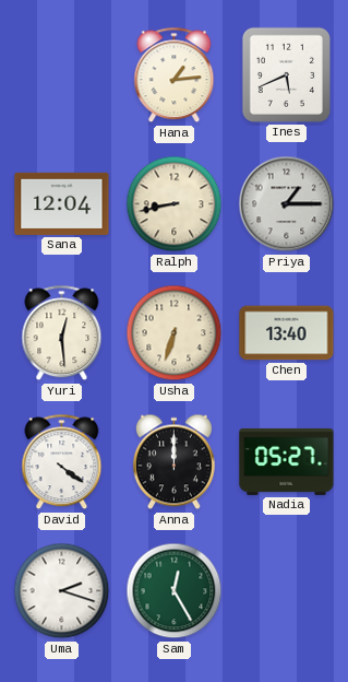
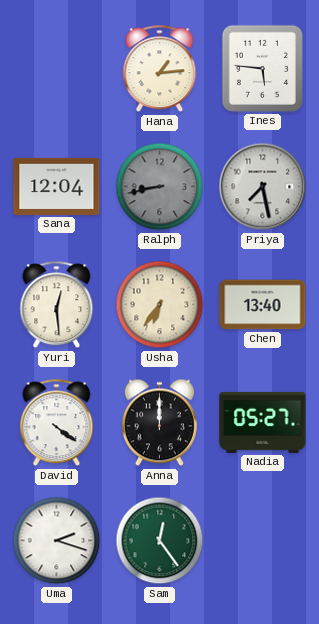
Ines: 5:41 -> 5:46 (262, 68)
Ralph dial: cream -> grey (160, 187)
Priya: 1:15 -> 7:28 (263, 187)
Usha: 6:33 -> 6:36 (160, 305)
Sam: 12:25 -> 12:24 (160, 541)
